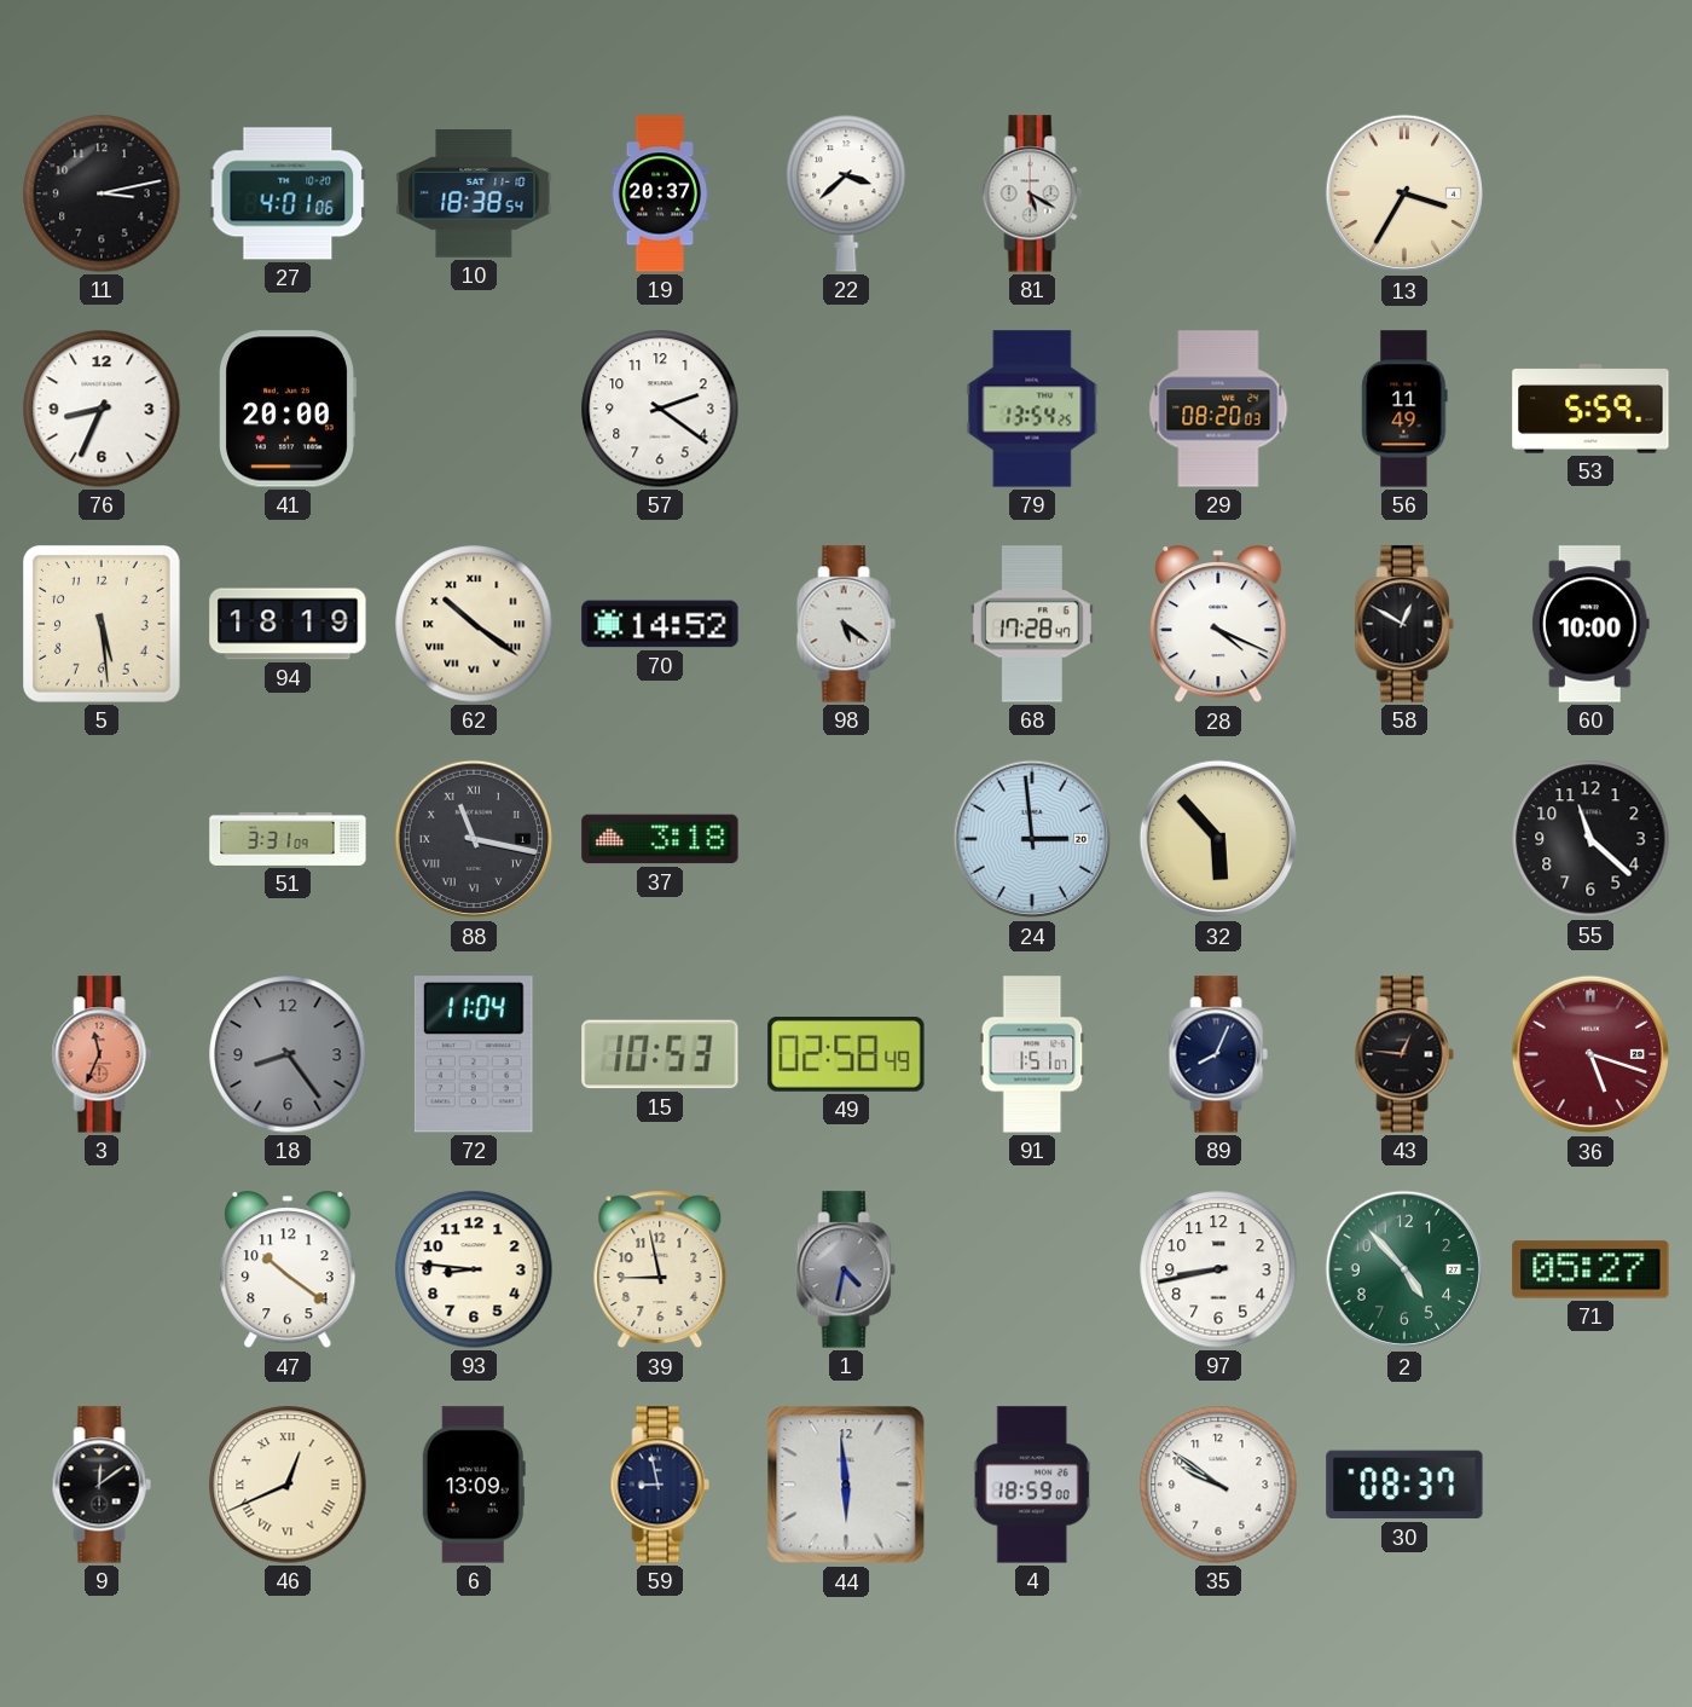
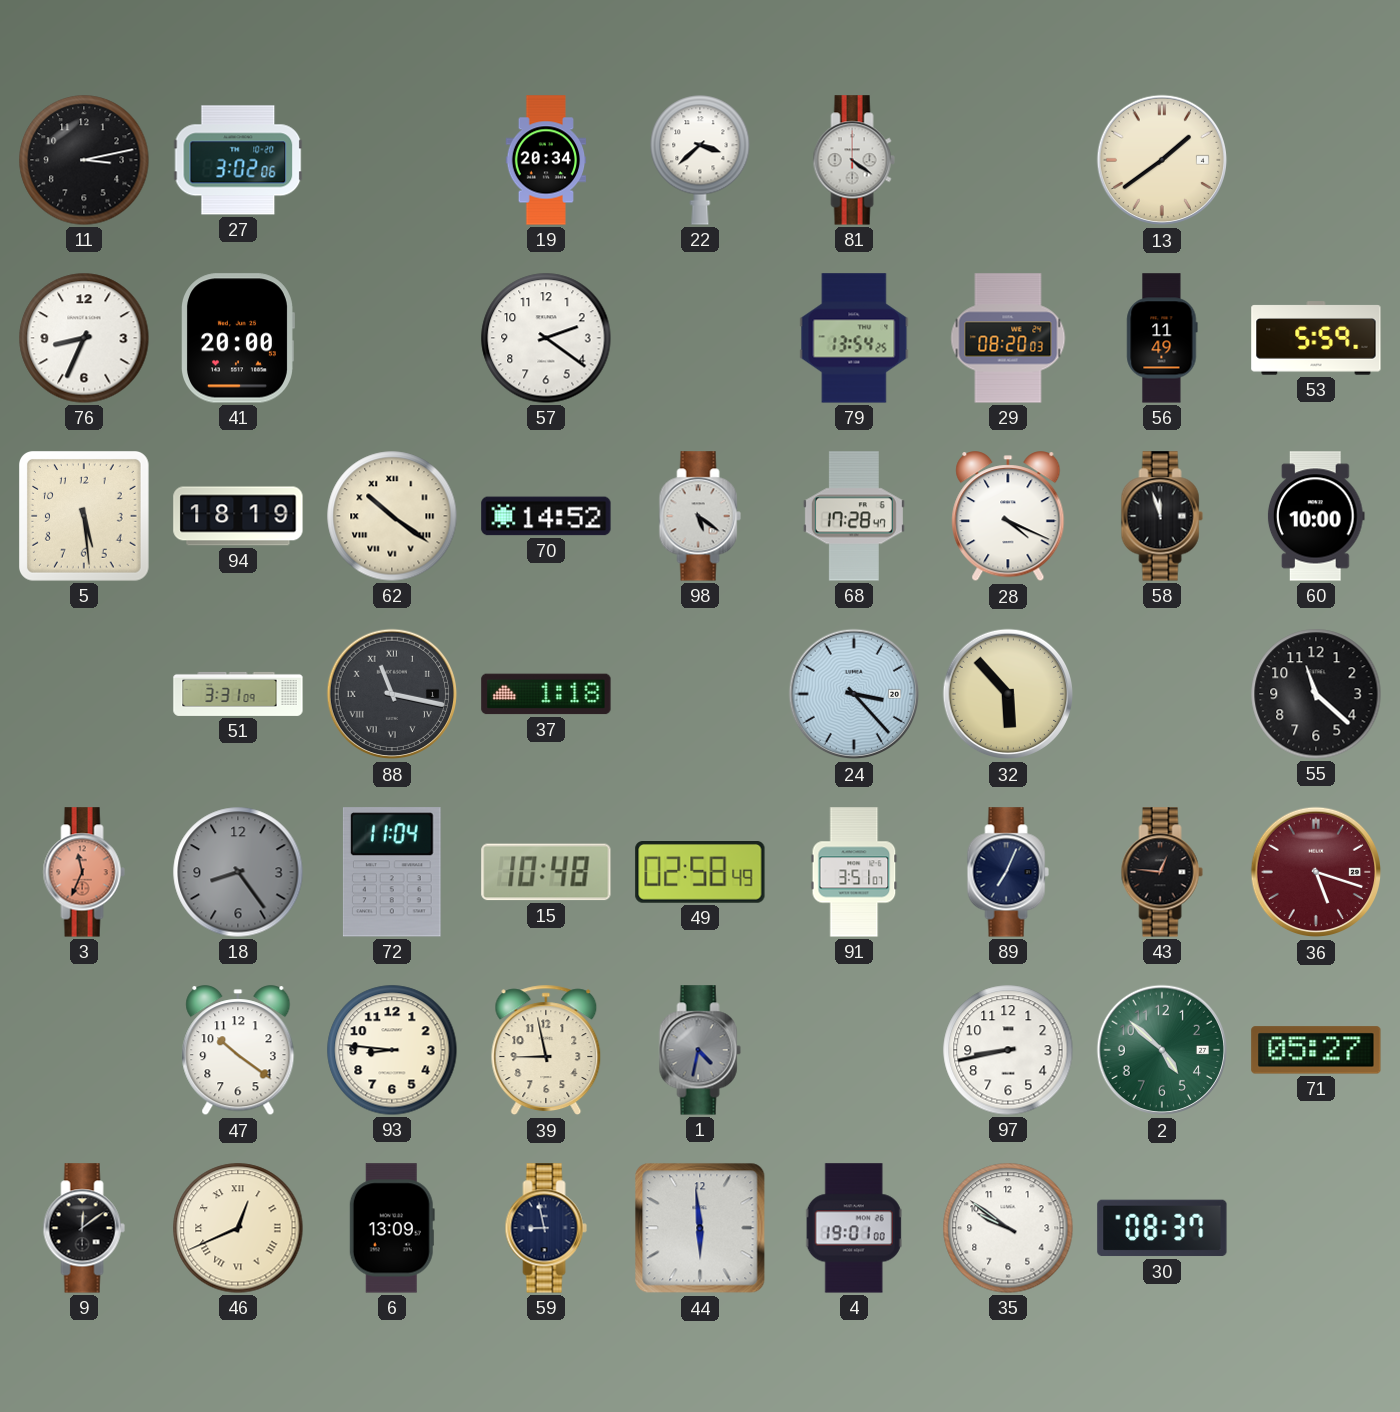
27: 4:01 -> 3:02 (238, 160)
10: 18:38 -> none (474, 195)
19: 20:37 -> 20:34 (546, 160)
81: 5:20 -> 4:21 (854, 160)
13: 3:35 -> 1:39 (1162, 160)
58: 12:50 -> 11:57 (1162, 516)
37: 3:18 -> 1:18 (546, 694)
24: 2:59 -> 3:23 (854, 694)
15: 10:53 -> 10:48 (546, 872)
91: 1:51 -> 3:51 (854, 872)
89: 8:04 -> 7:04 (1008, 872)
2: 4:53 -> 4:52 (1162, 1050)
4: 18:59 -> 19:01 (854, 1228)
